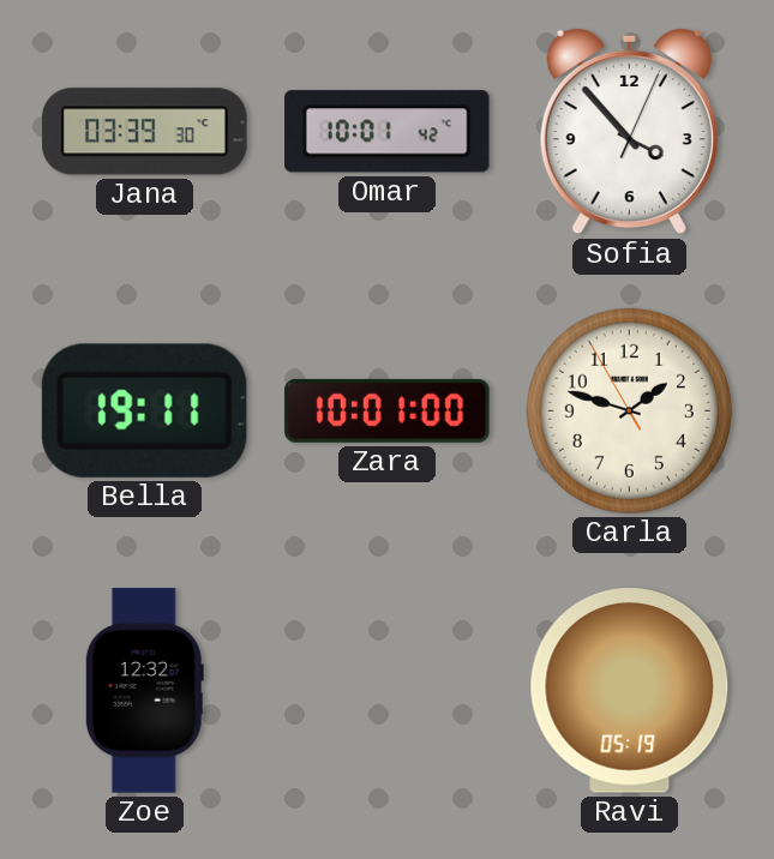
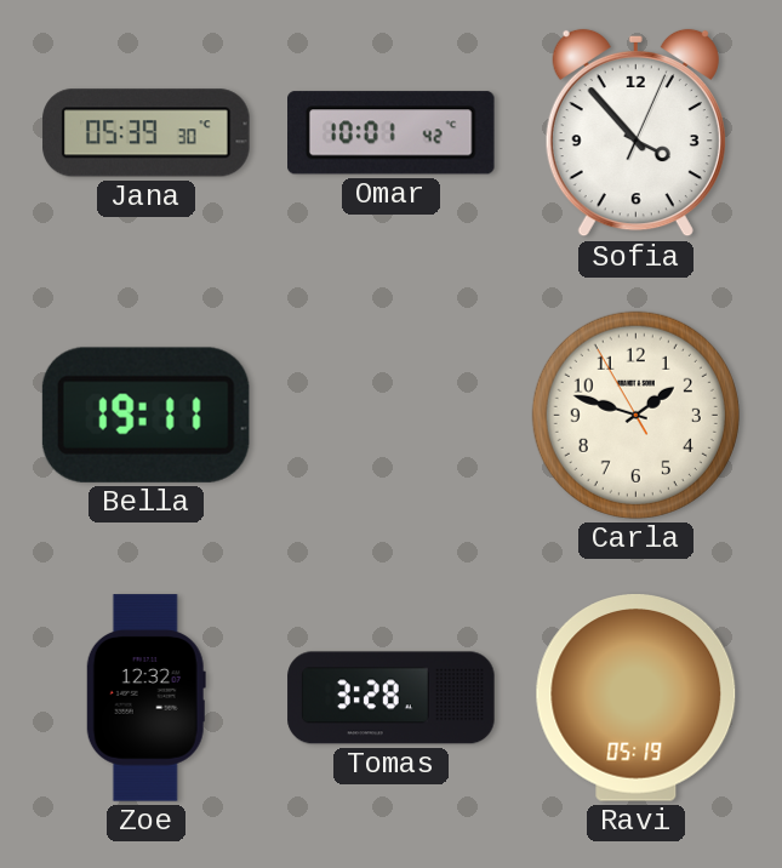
Jana: 03:39 -> 05:39 (147, 133)
Zara: 10:01 -> none (388, 410)
Tomas: none -> 3:28 (392, 698)
